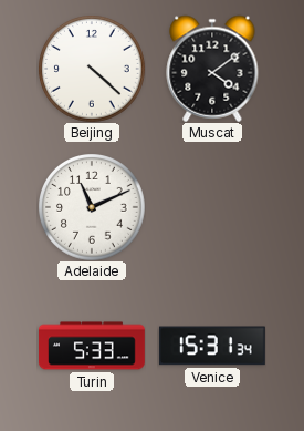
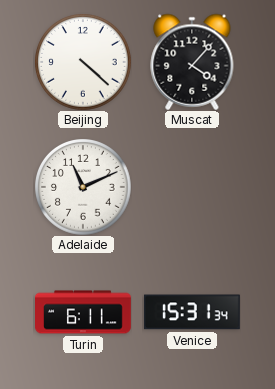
Muscat: 4:09 -> 4:07 (192, 62)
Turin: 5:33 -> 6:11 (84, 312)
